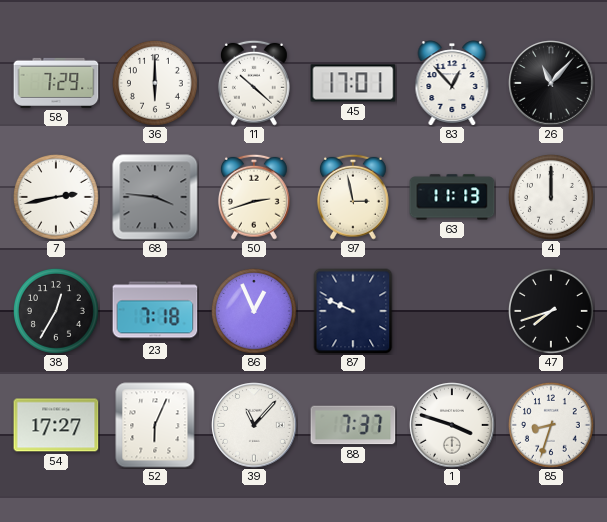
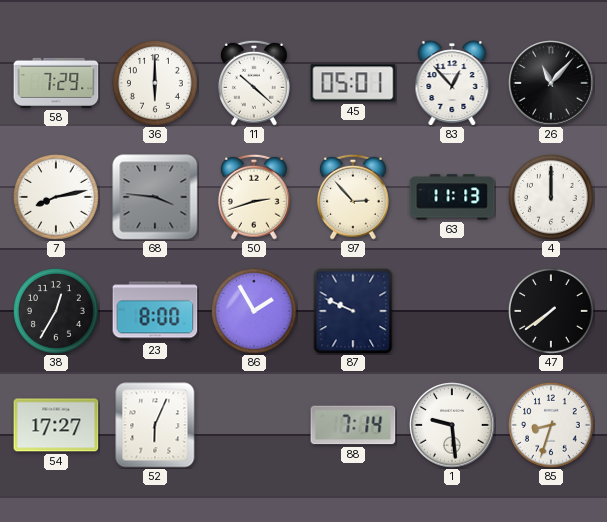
45: 17:01 -> 05:01 (353, 83)
7: 2:43 -> 8:13 (56, 197)
97: 2:58 -> 2:53 (353, 197)
23: 7:18 -> 8:00 (155, 311)
86: 12:56 -> 1:55 (254, 311)
47: 7:42 -> 7:39 (551, 311)
39: 11:07 -> none (254, 425)
88: 7:37 -> 7:14 (353, 425)
1: 3:48 -> 9:29 (452, 425)
